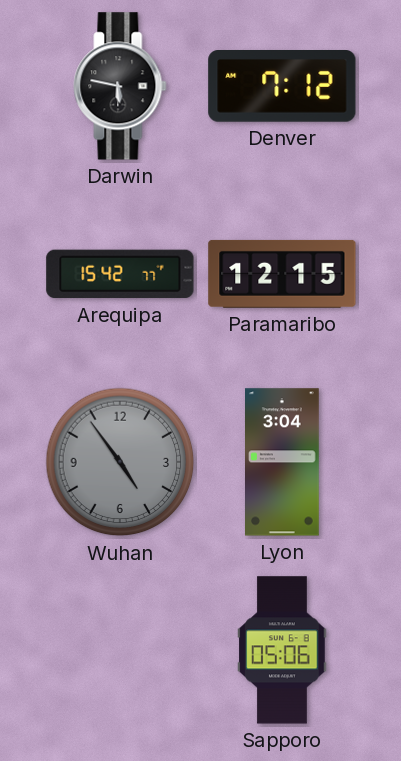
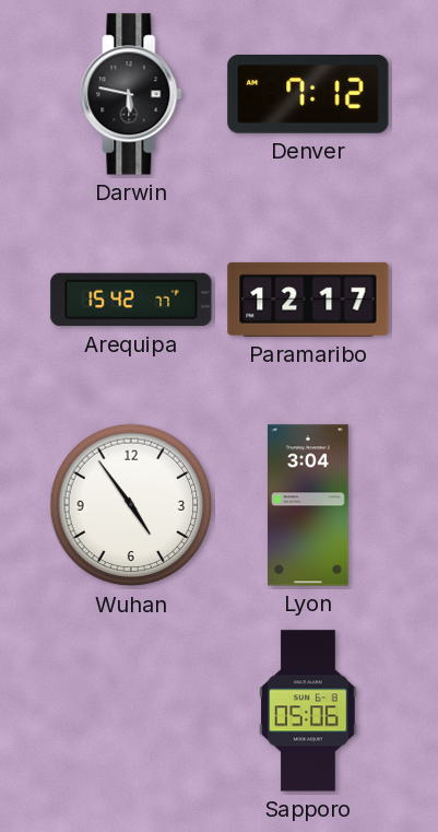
Paramaribo: 12:15 -> 12:17 (308, 300)
Wuhan dial: grey -> white (131, 505)
